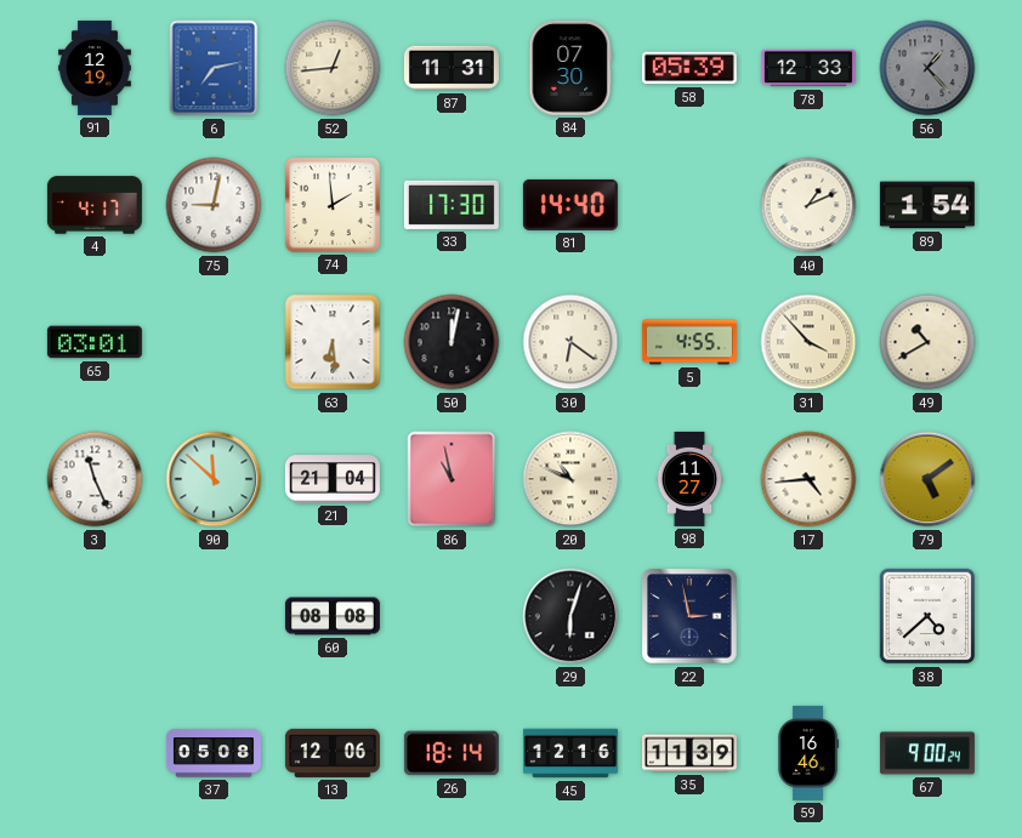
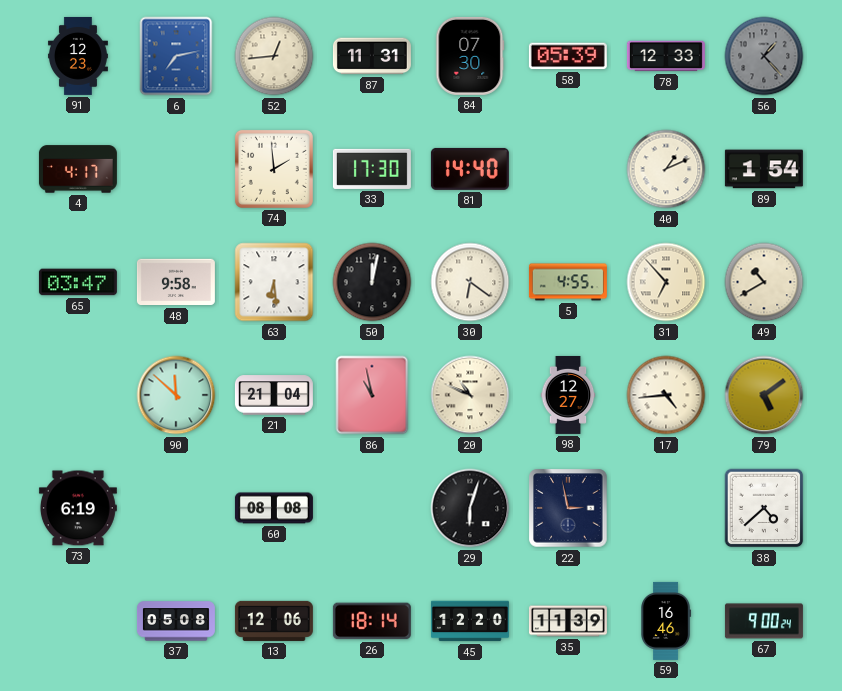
91: 12:19 -> 12:23 (78, 56)
75: 9:02 -> none (214, 205)
65: 03:01 -> 03:47 (78, 282)
48: none -> 9:58 (176, 282)
31: 3:53 -> 6:53 (666, 282)
3: 11:26 -> none (95, 479)
98: 11:27 -> 12:27 (568, 395)
73: none -> 6:19 (78, 508)
45: 12:16 -> 12:20 (470, 621)
